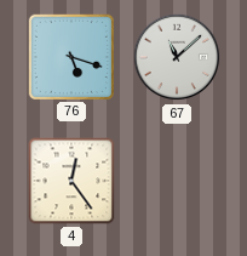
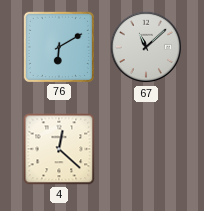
76: 5:18 -> 6:10 (58, 46)
4: 12:24 -> 12:22 (59, 149)
